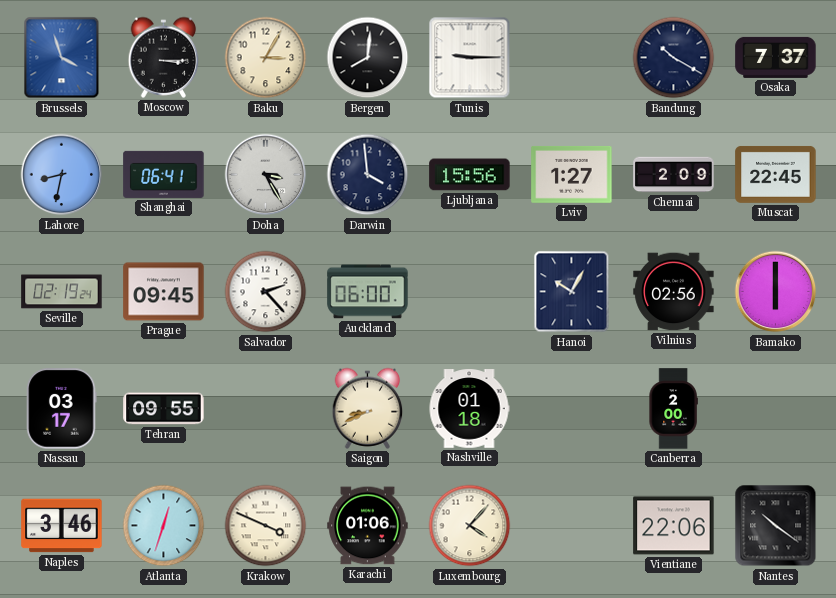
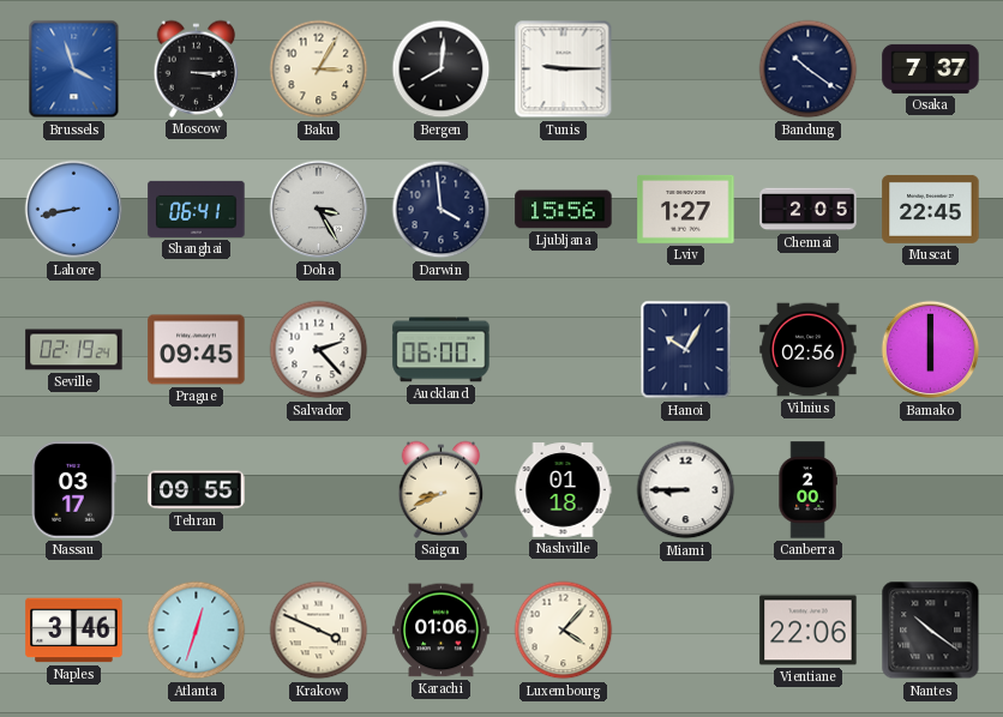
Bandung: 10:20 -> 10:21 (809, 70)
Lahore: 8:32 -> 8:43 (74, 210)
Chennai: 2:09 -> 2:05 (809, 210)
Miami: none -> 8:45 (686, 490)
